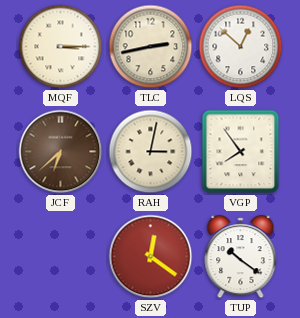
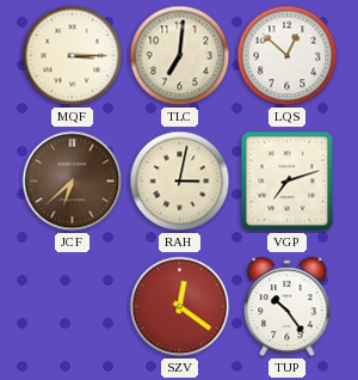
TLC: 2:43 -> 7:01 (180, 56)
VGP: 7:54 -> 7:12 (288, 182)
TUP: 10:21 -> 10:24 (288, 307)
